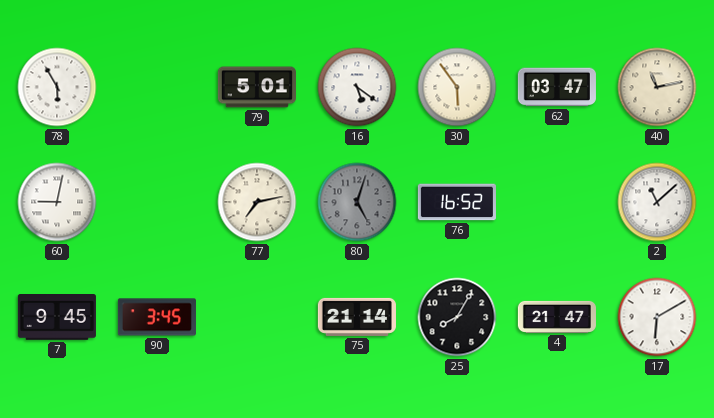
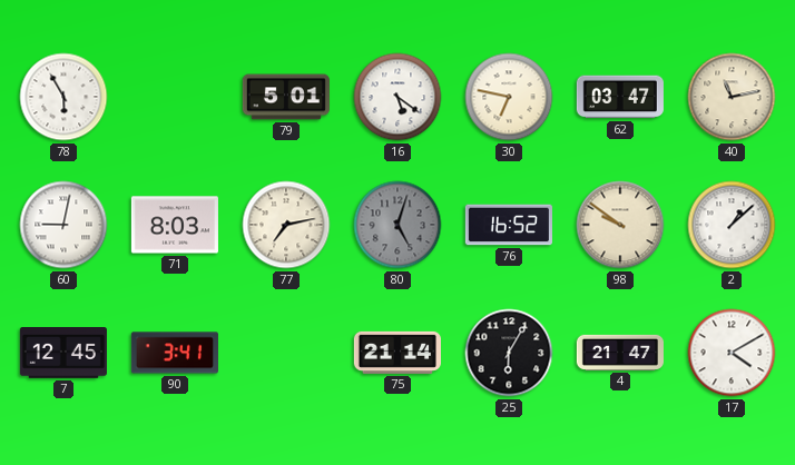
30: 5:54 -> 6:47 (509, 97)
71: none -> 8:03 (175, 225)
98: none -> 9:51 (620, 225)
2: 11:08 -> 1:08 (732, 225)
7: 9:45 -> 12:45 (63, 354)
90: 3:45 -> 3:41 (175, 353)
25: 8:05 -> 6:05 (509, 353)
17: 6:10 -> 4:10 (732, 353)
